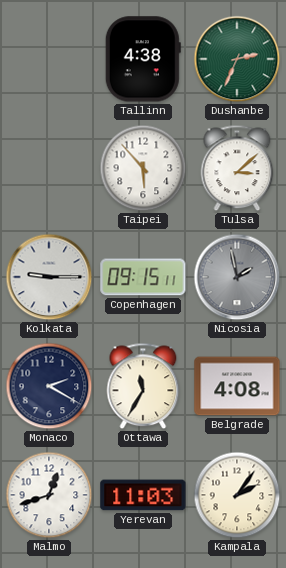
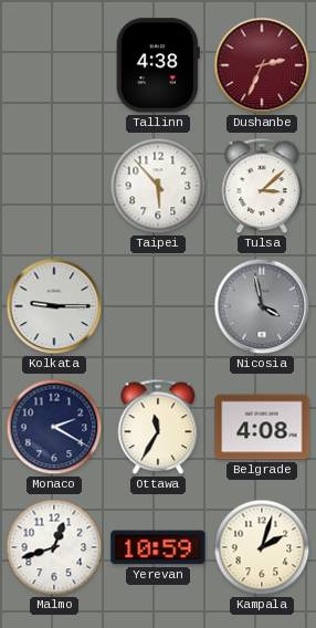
Dushanbe dial: green -> burgundy (262, 65)
Copenhagen: 09:15 -> none (143, 277)
Nicosia: 1:58 -> 3:58 (262, 306)
Yerevan: 11:03 -> 10:59 (158, 547)
Kampala: 2:06 -> 2:03 (262, 547)
